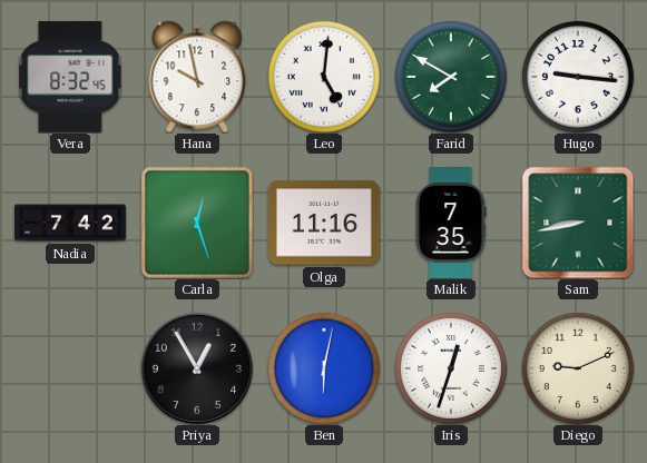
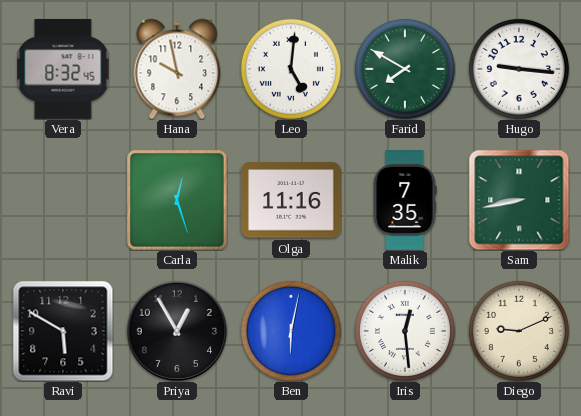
Nadia: 7:42 -> none (70, 223)
Ravi: none -> 5:50 (63, 331)
Iris: 12:33 -> 12:29 (405, 331)
